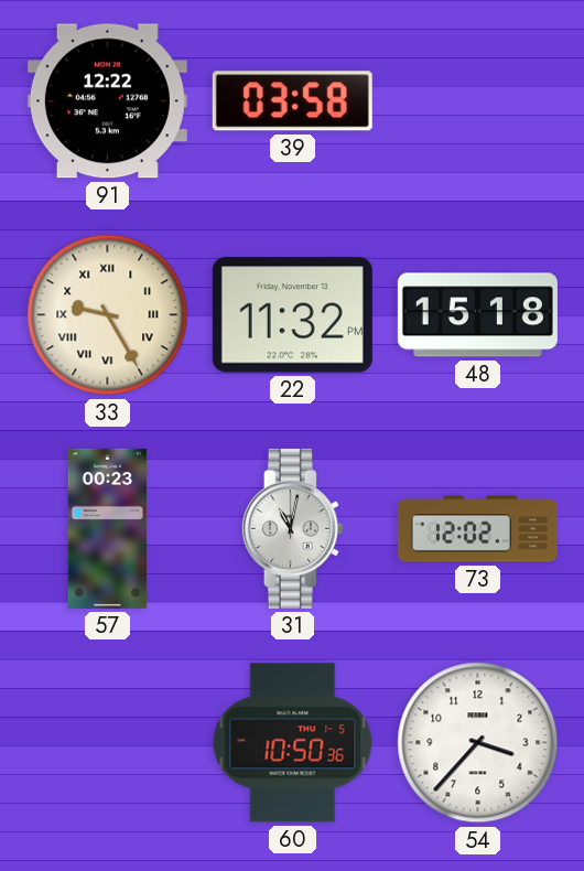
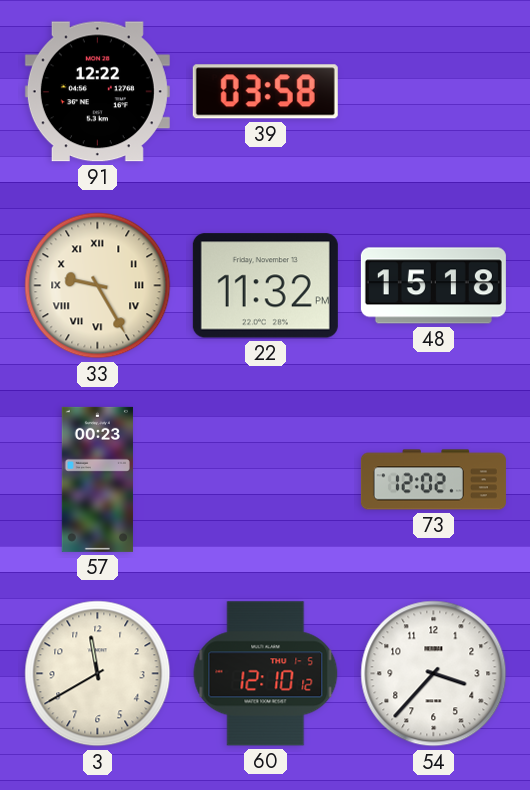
31: 11:02 -> none (292, 528)
3: none -> 11:40 (98, 674)
60: 10:50 -> 12:10 (266, 674)
